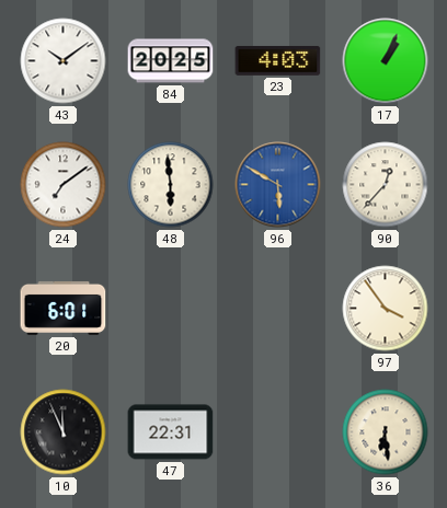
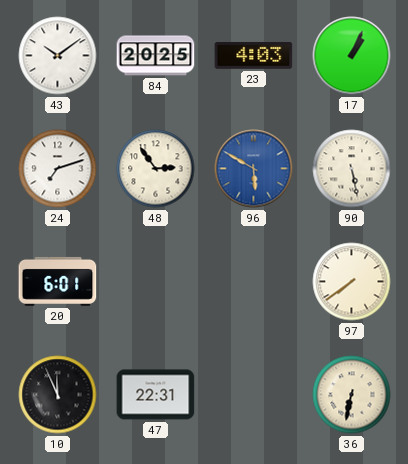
24: 7:09 -> 7:12 (58, 169)
48: 5:59 -> 2:54 (156, 169)
90: 12:37 -> 5:28 (352, 169)
97: 3:54 -> 7:39 (352, 282)
36: 6:29 -> 6:32 (352, 395)
